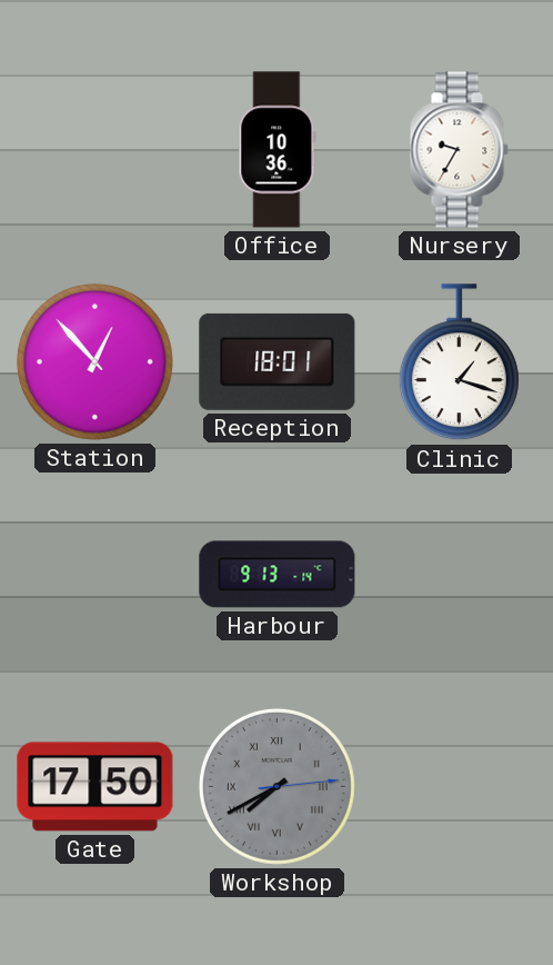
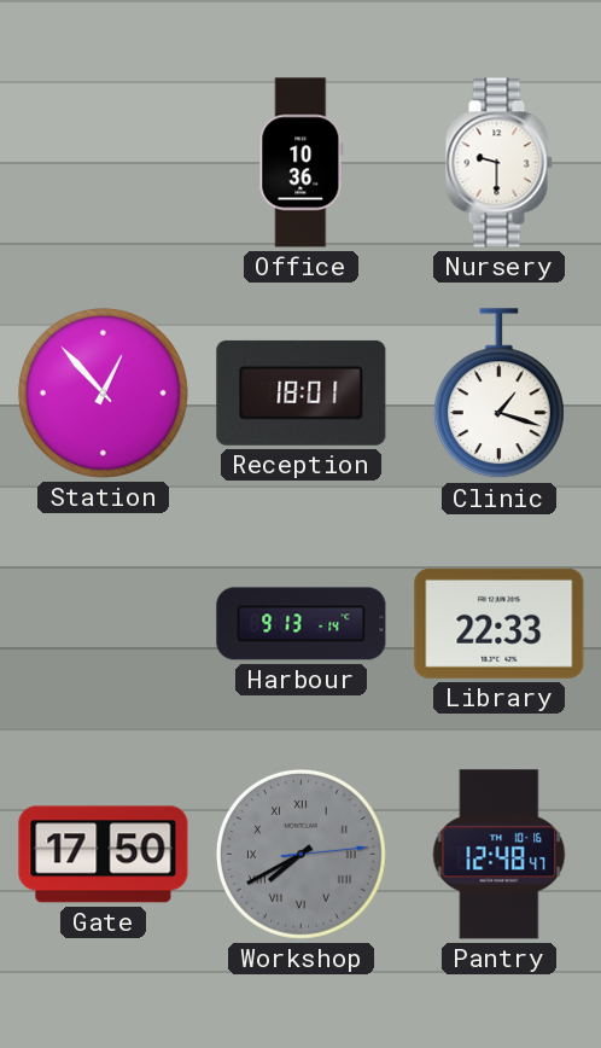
Nursery: 9:35 -> 9:30 (498, 163)
Library: none -> 22:33 (500, 623)
Pantry: none -> 12:48 (500, 855)
